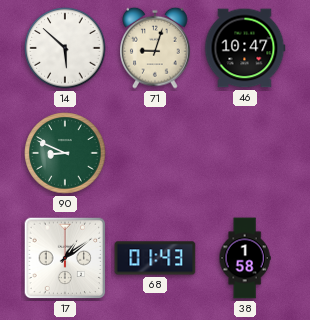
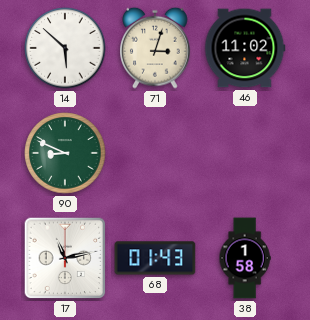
71: 9:03 -> 3:03 (155, 48)
46: 10:47 -> 11:02 (245, 48)
17: 1:09 -> 11:13 (65, 258)
